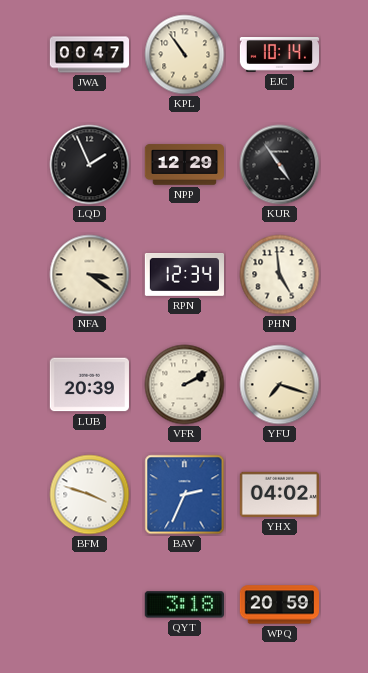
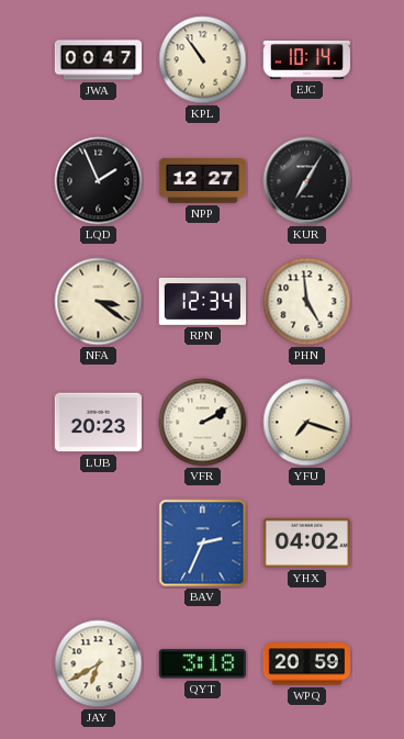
NPP: 12:29 -> 12:27 (202, 181)
KUR: 4:54 -> 7:05 (307, 181)
LUB: 20:39 -> 20:23 (98, 423)
BFM: 3:48 -> none (90, 495)
JAY: none -> 6:40 (99, 664)
